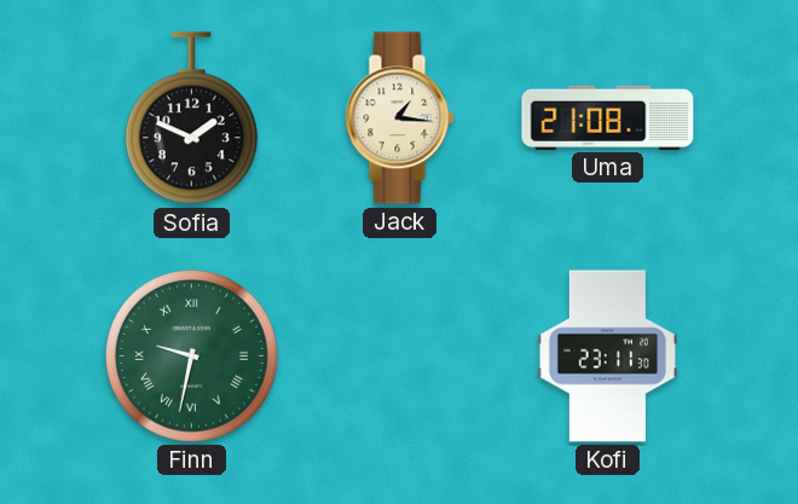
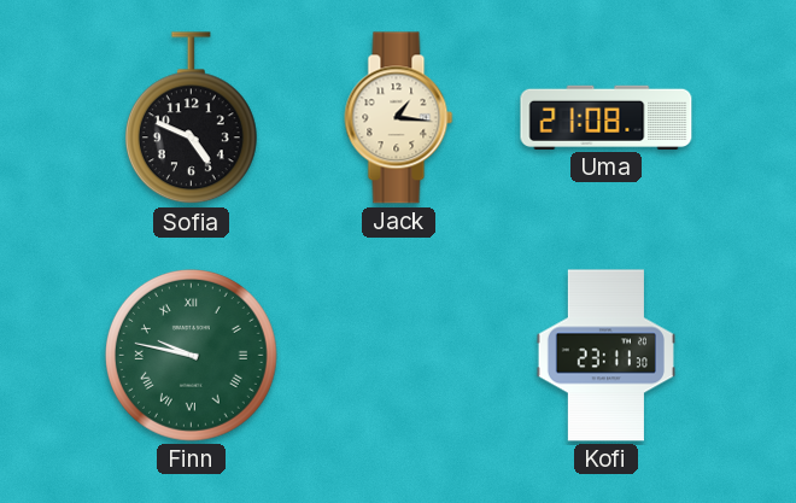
Sofia: 1:49 -> 4:49 (191, 118)
Finn: 9:32 -> 9:47 (191, 355)
